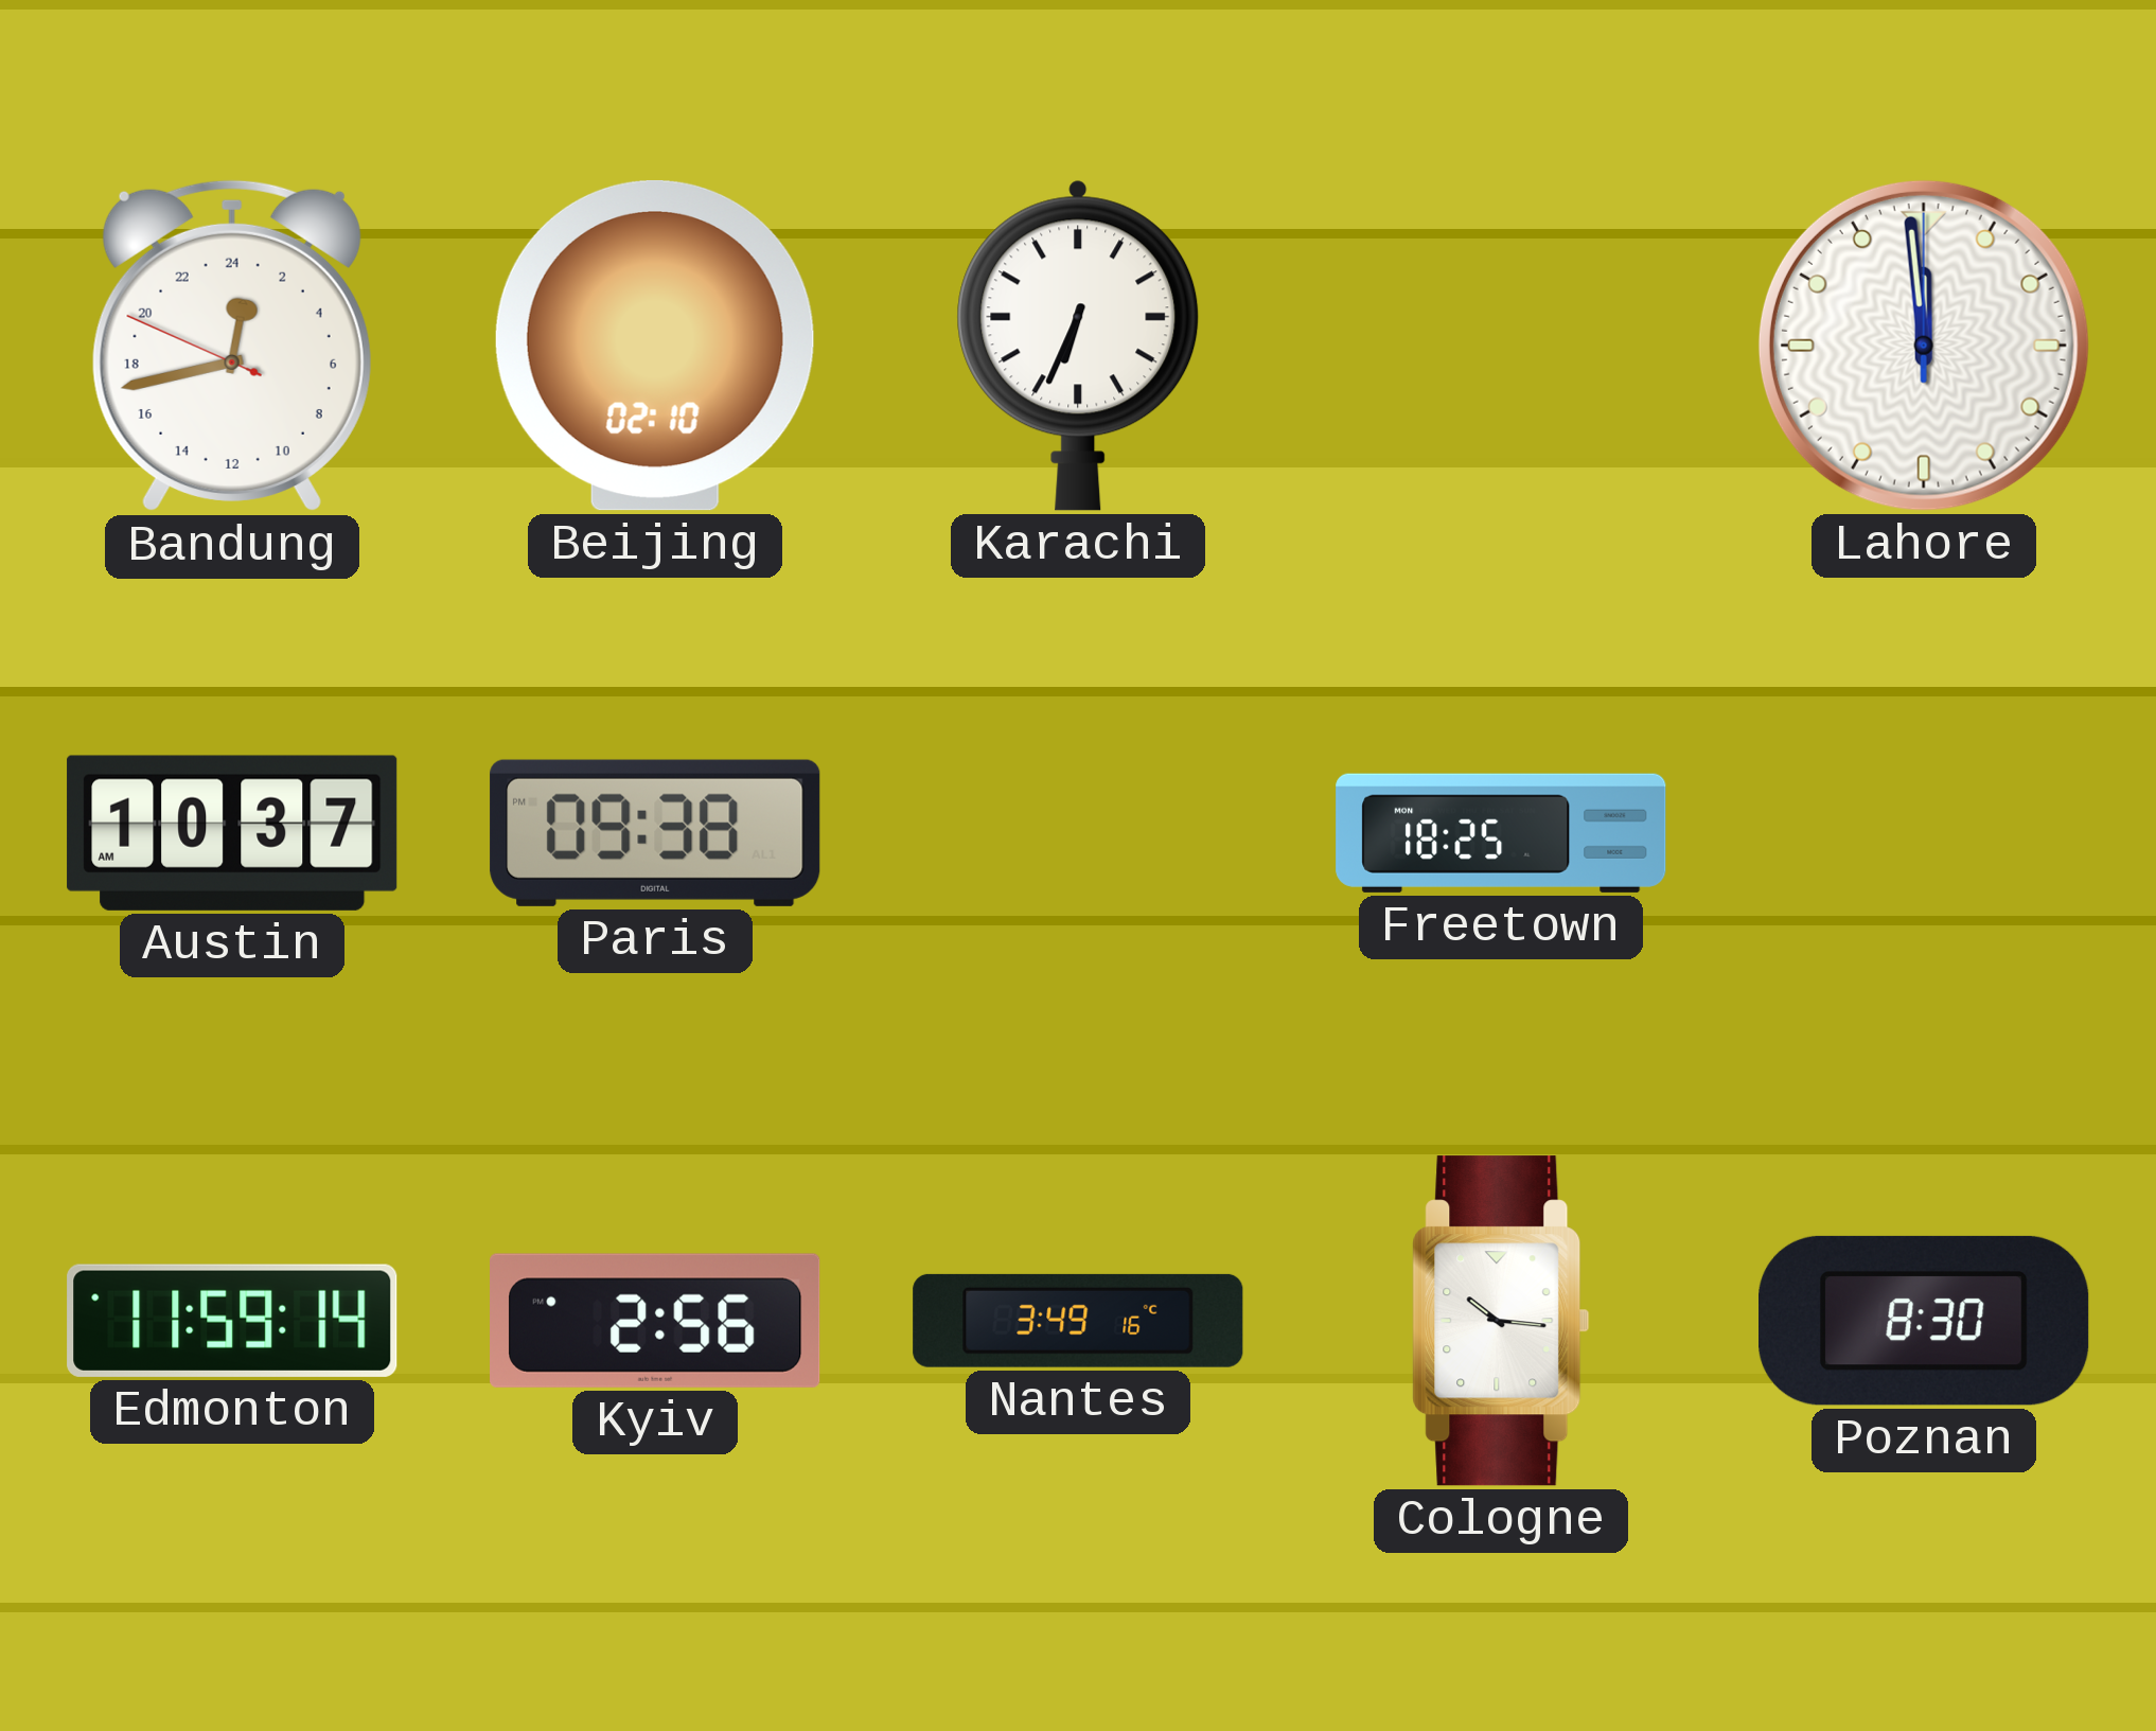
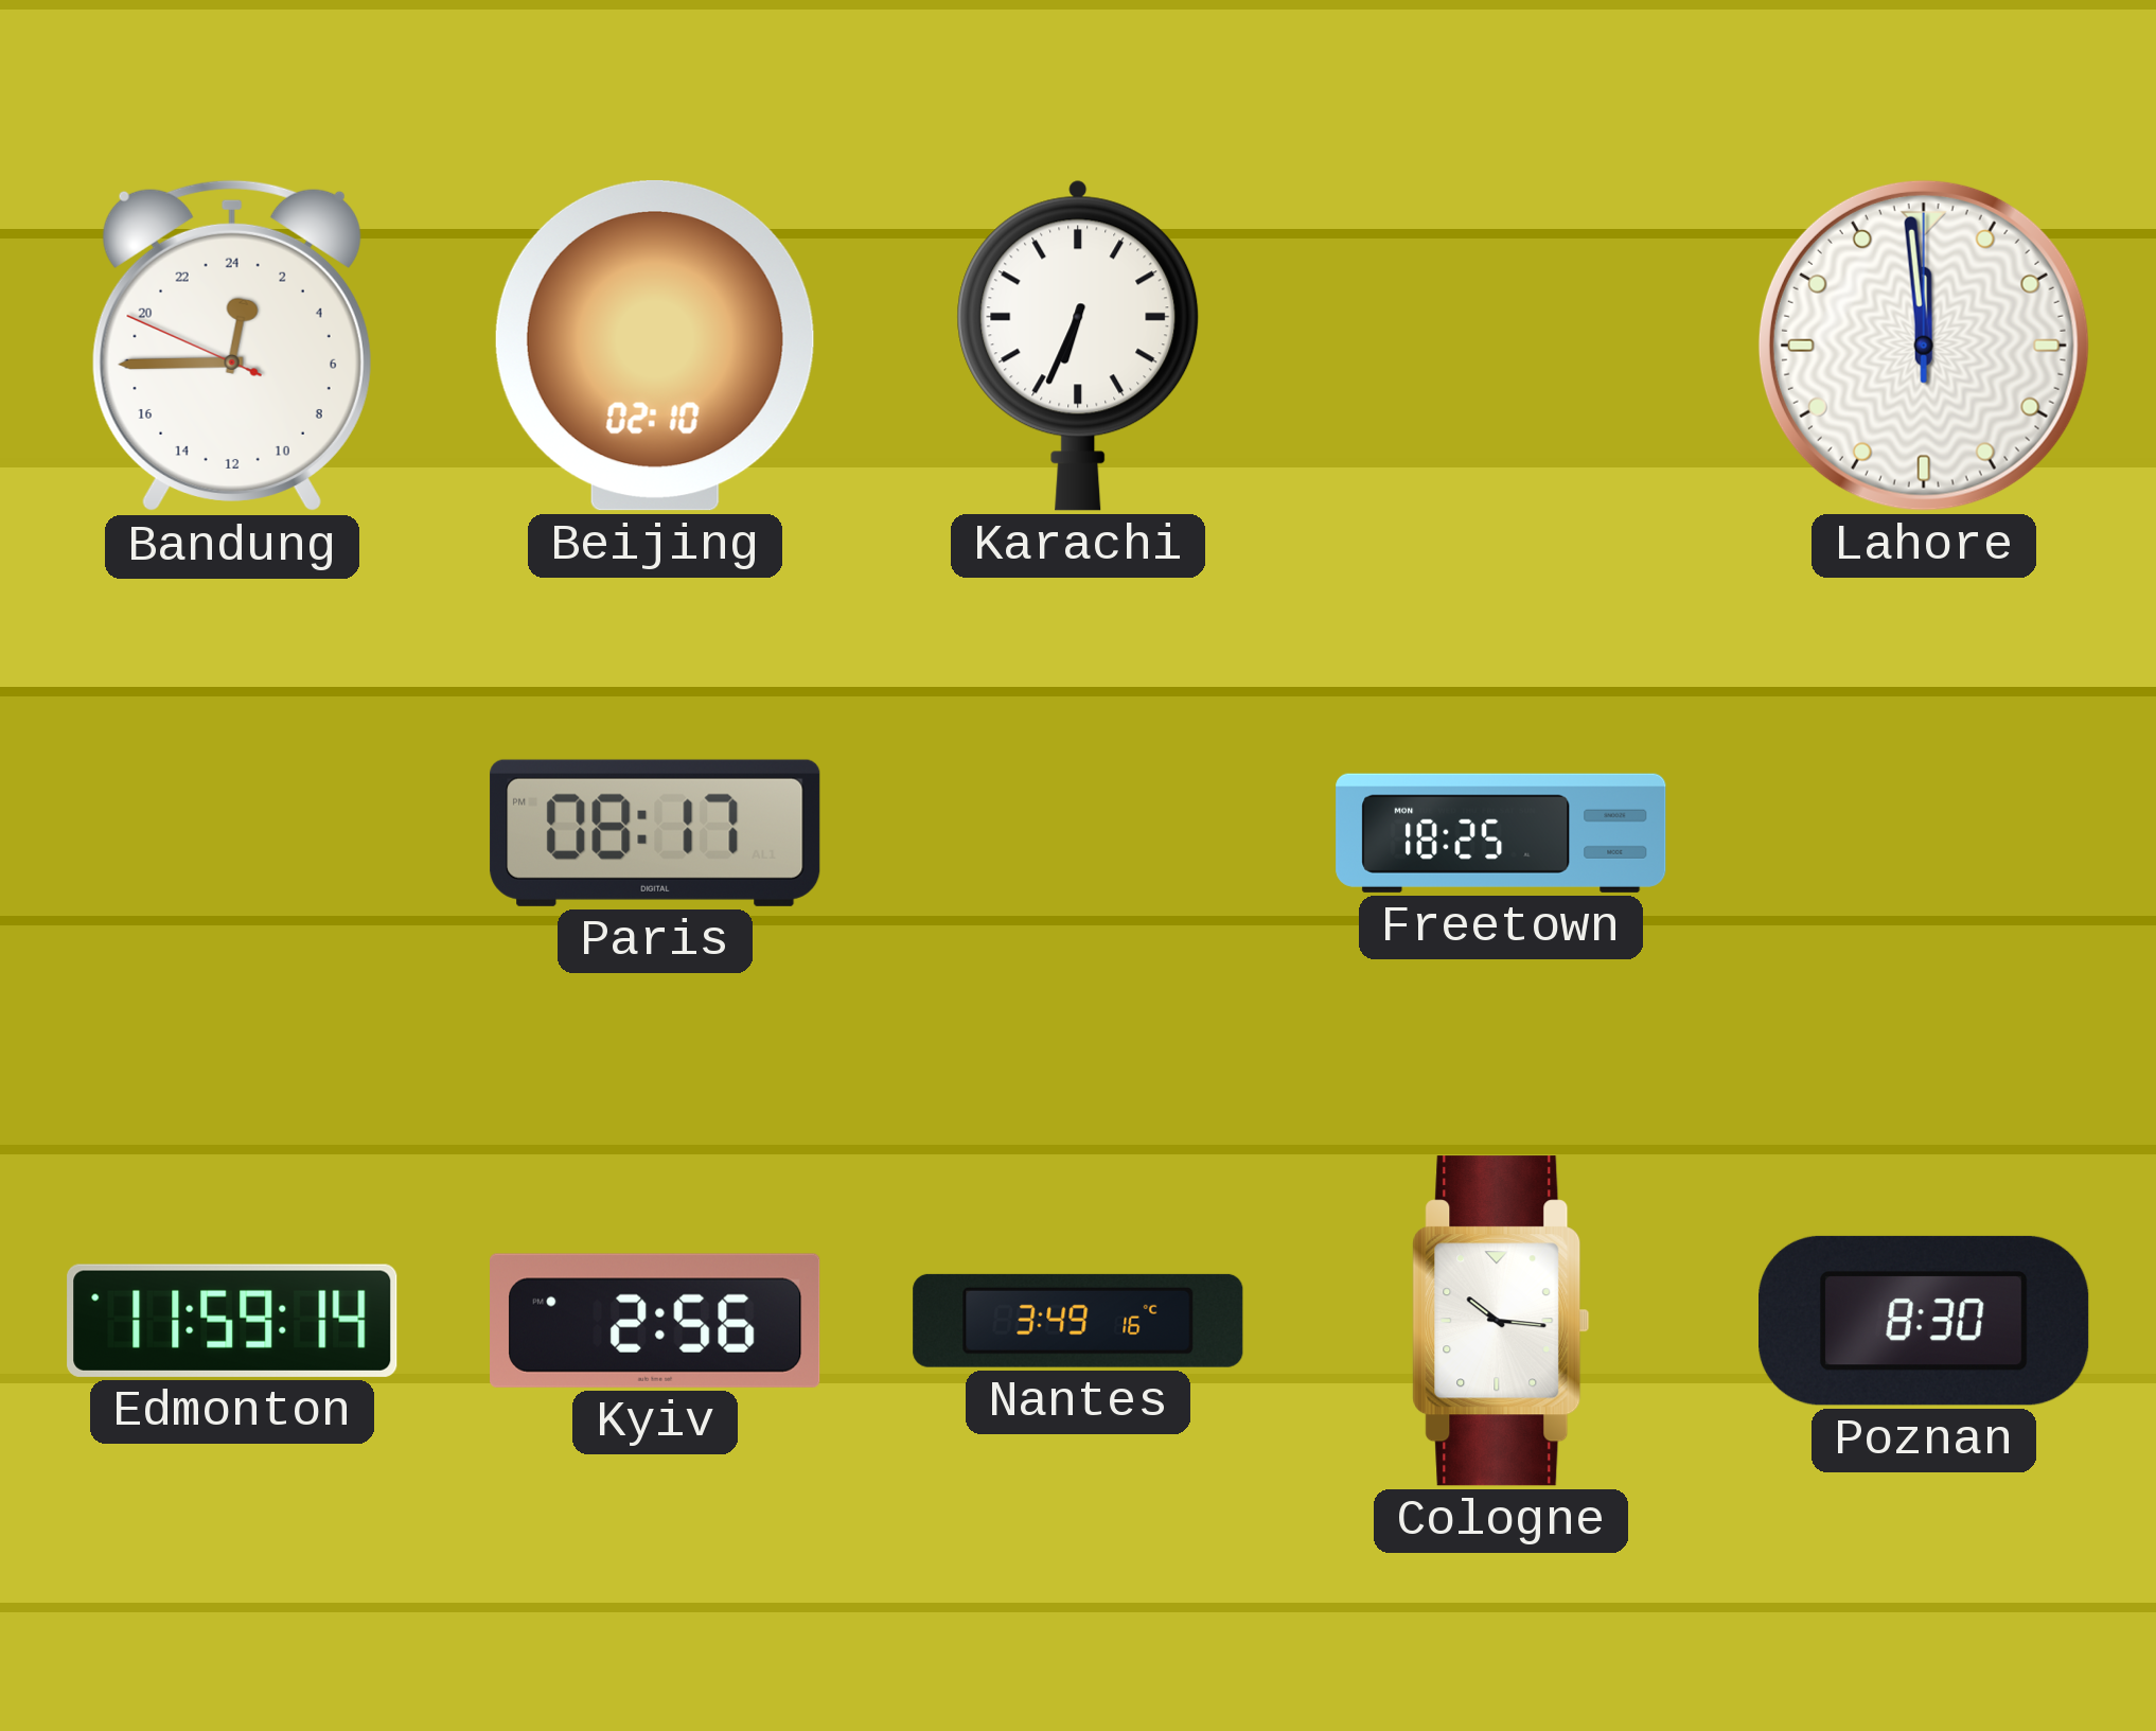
Bandung: 0:42 -> 0:44 (232, 346)
Austin: 10:37 -> none (232, 833)
Paris: 09:38 -> 08:17 (655, 833)
